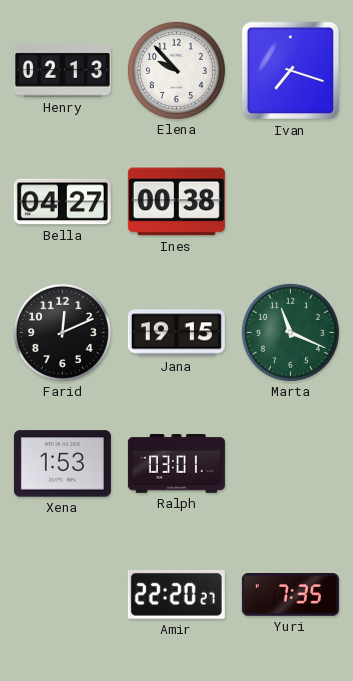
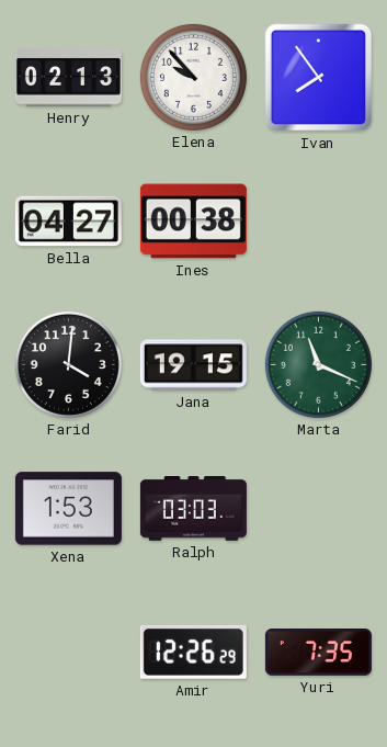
Ivan: 7:18 -> 7:54 (319, 78)
Farid: 12:11 -> 4:01 (68, 364)
Ralph: 03:01 -> 03:03 (193, 509)
Amir: 22:20 -> 12:26 (193, 652)
